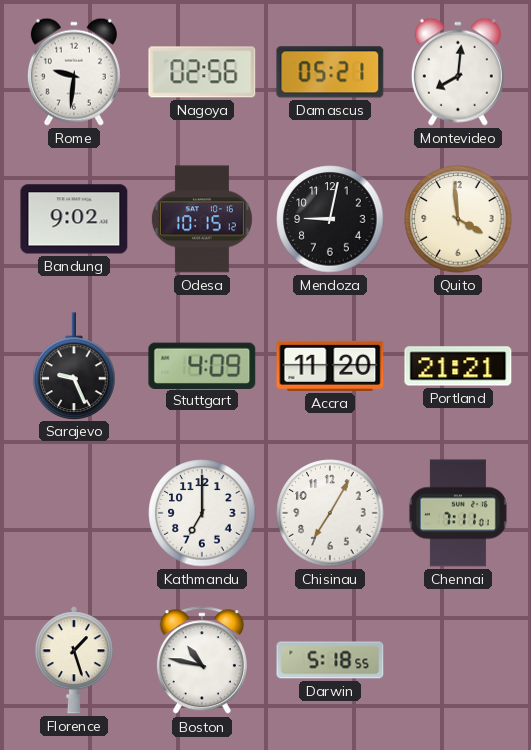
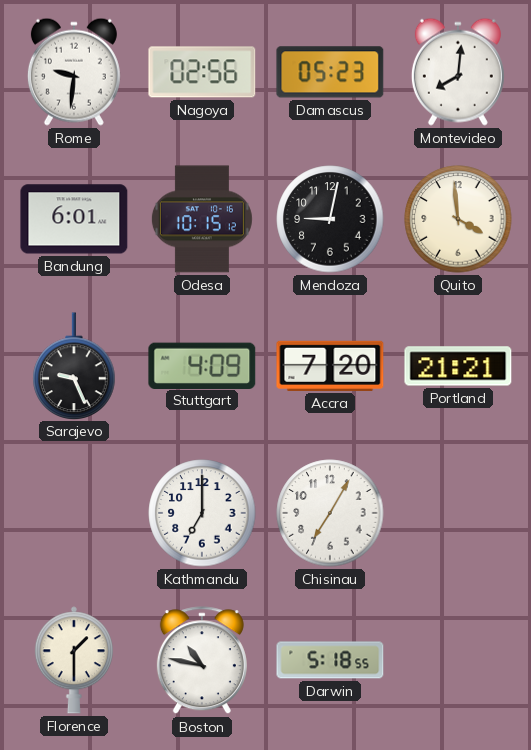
Damascus: 05:21 -> 05:23 (330, 72)
Bandung: 9:02 -> 6:01 (74, 219)
Accra: 11:20 -> 7:20 (330, 366)
Chennai: 7:11 -> none (458, 513)
Florence: 1:27 -> 1:30 (74, 660)
